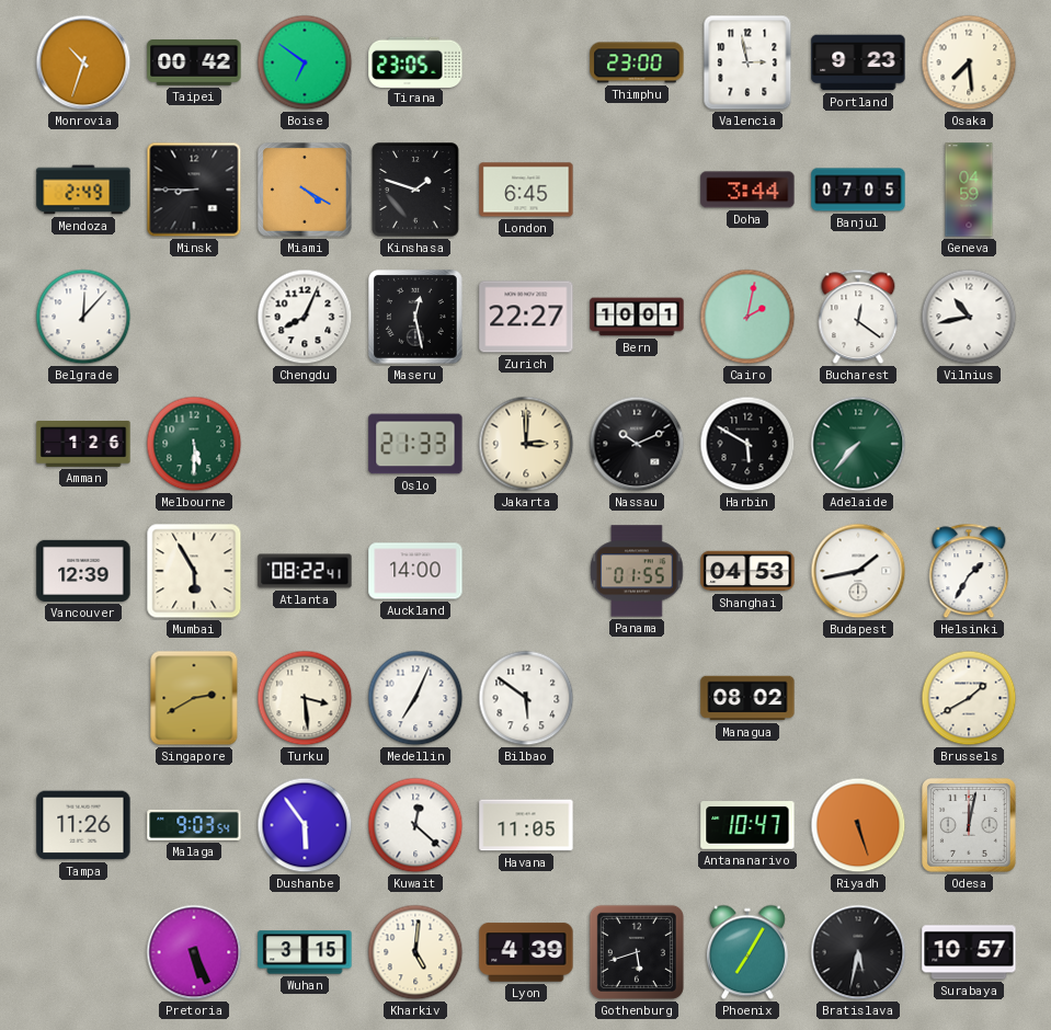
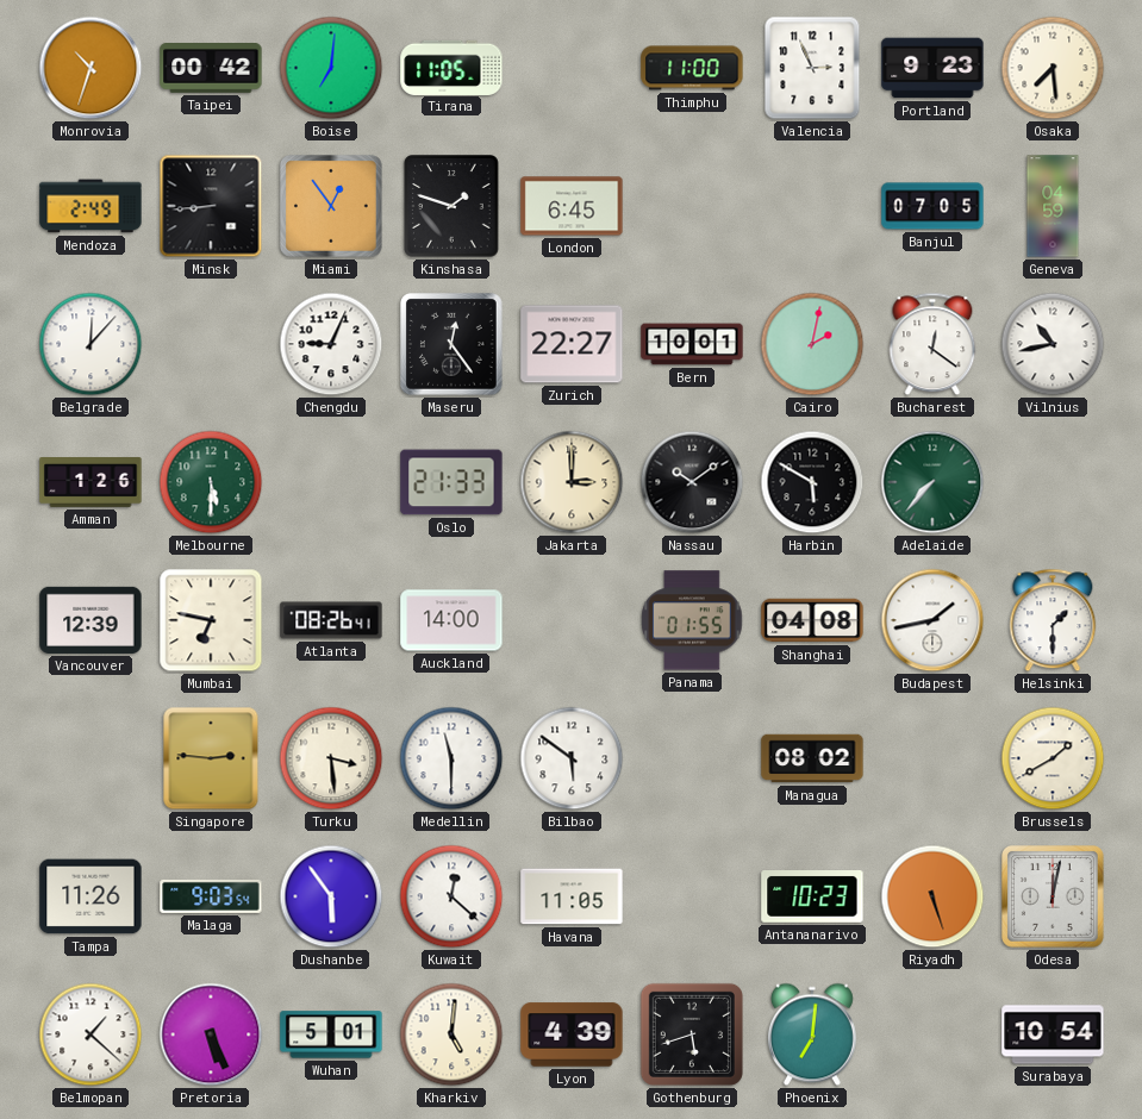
Boise: 6:51 -> 7:01 (331, 68)
Tirana: 23:05 -> 11:05 (451, 67)
Thimphu: 23:00 -> 11:00 (692, 68)
Valencia: 2:58 -> 2:56 (812, 68)
Minsk: 8:45 -> 8:44 (211, 206)
Miami: 4:20 -> 12:54 (332, 207)
Doha: 3:44 -> none (747, 190)
Chengdu: 8:04 -> 9:04 (331, 344)
Maseru: 12:28 -> 12:24 (453, 345)
Nassau: 10:11 -> 10:09 (692, 482)
Mumbai: 5:55 -> 6:47 (211, 620)
Atlanta: 08:22 -> 08:26 (331, 620)
Shanghai: 04:53 -> 04:08 (812, 620)
Helsinki: 1:35 -> 1:30 (1053, 620)
Singapore: 2:40 -> 2:46 (211, 758)
Medellin: 7:04 -> 11:30 (451, 758)
Antananarivo: 10:47 -> 10:23 (812, 898)
Belmopan: none -> 1:22 (91, 1034)
Wuhan: 3:15 -> 5:01 (331, 1034)
Phoenix: 7:05 -> 7:01 (812, 1034)
Bratislava: 5:32 -> none (858, 952)
Surabaya: 10:57 -> 10:54 (1053, 1034)
